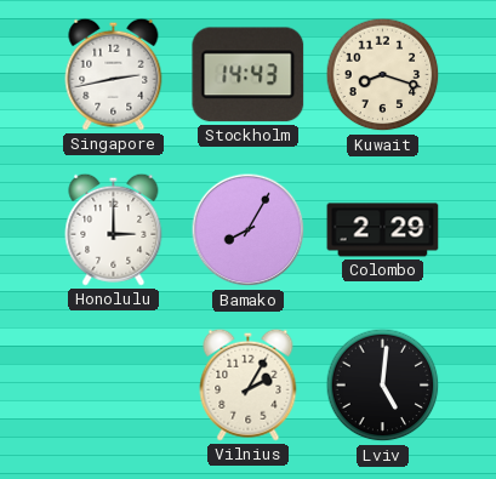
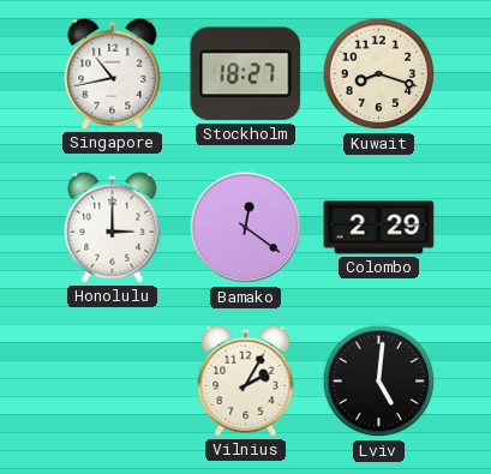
Singapore: 2:43 -> 10:43 (113, 73)
Stockholm: 14:43 -> 18:27 (246, 74)
Bamako: 8:05 -> 12:21 (246, 228)
